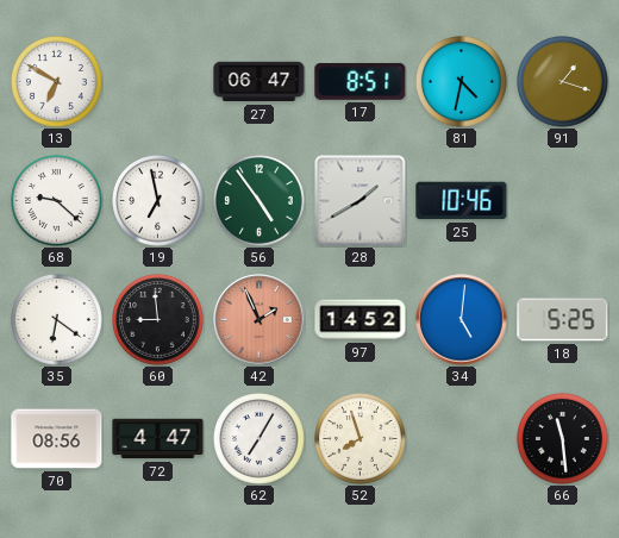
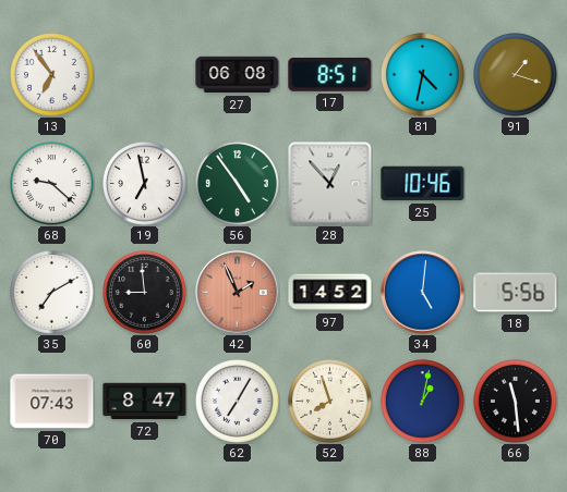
13: 6:50 -> 6:54 (52, 75)
27: 06:47 -> 06:08 (238, 75)
28: 1:40 -> 12:53 (330, 184)
35: 6:21 -> 7:10 (52, 293)
18: 5:25 -> 5:56 (516, 293)
70: 08:56 -> 07:43 (52, 402)
72: 4:47 -> 8:47 (145, 402)
88: none -> 1:02 (423, 402)
